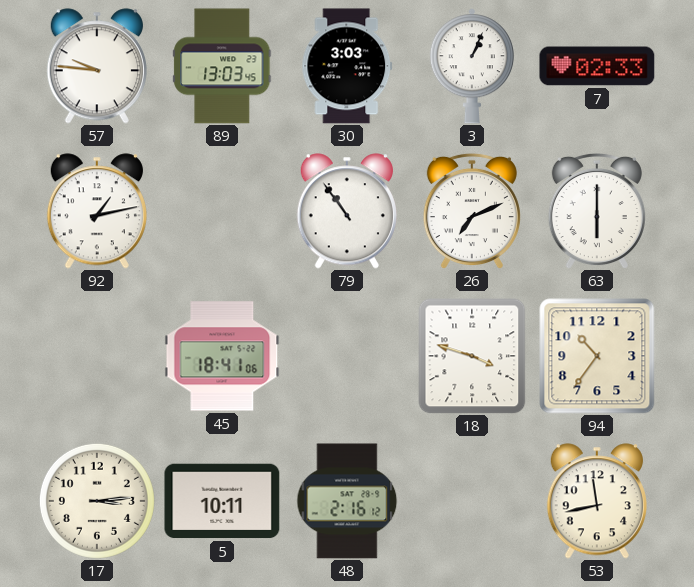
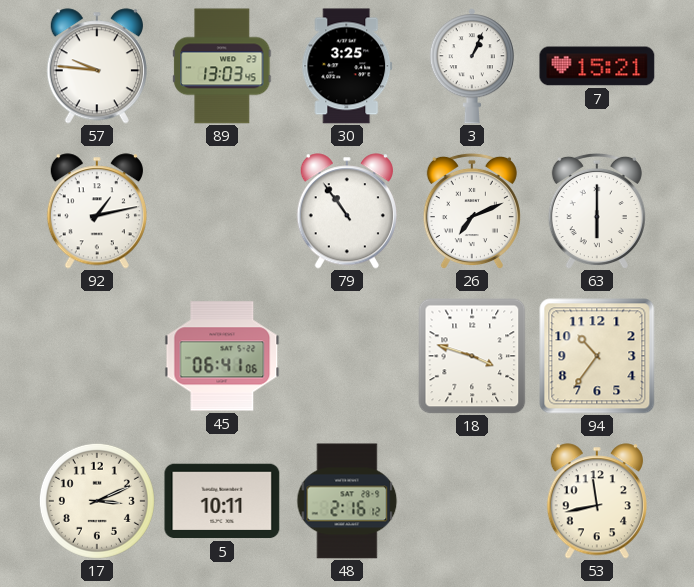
30: 3:03 -> 3:25 (347, 66)
7: 02:33 -> 15:21 (597, 66)
45: 18:41 -> 06:41 (222, 356)
17: 3:14 -> 3:11 (97, 501)
